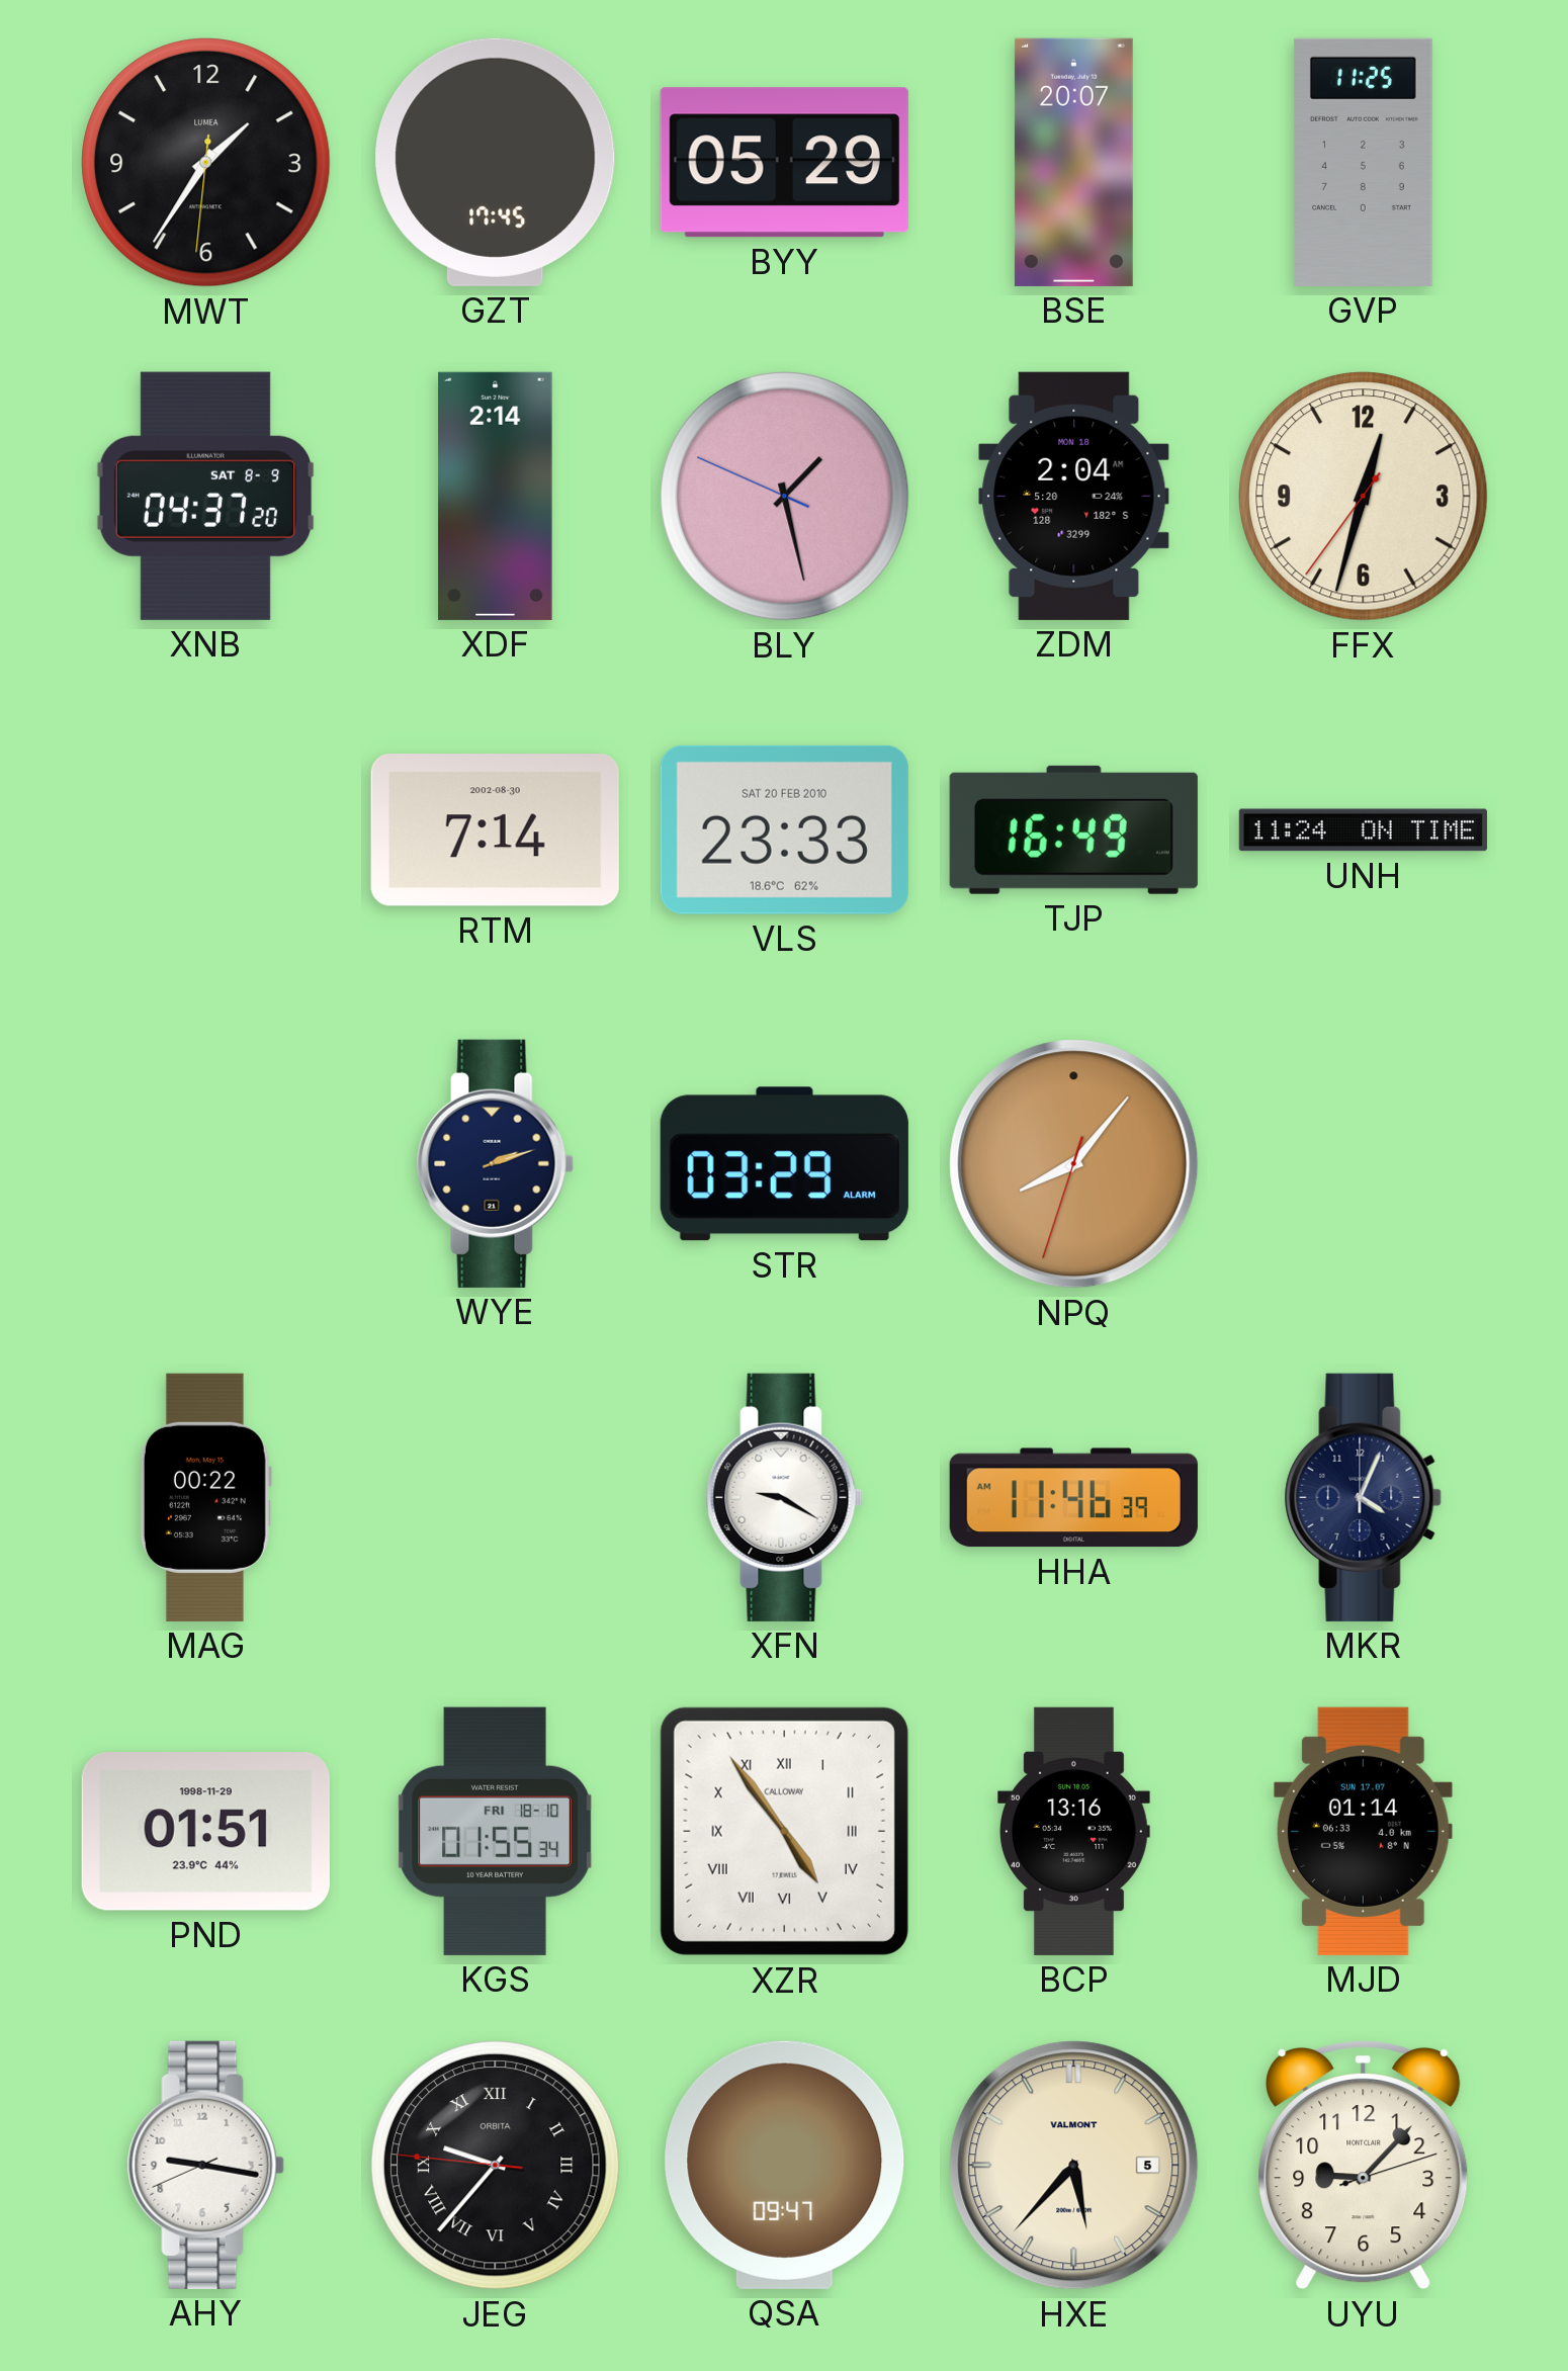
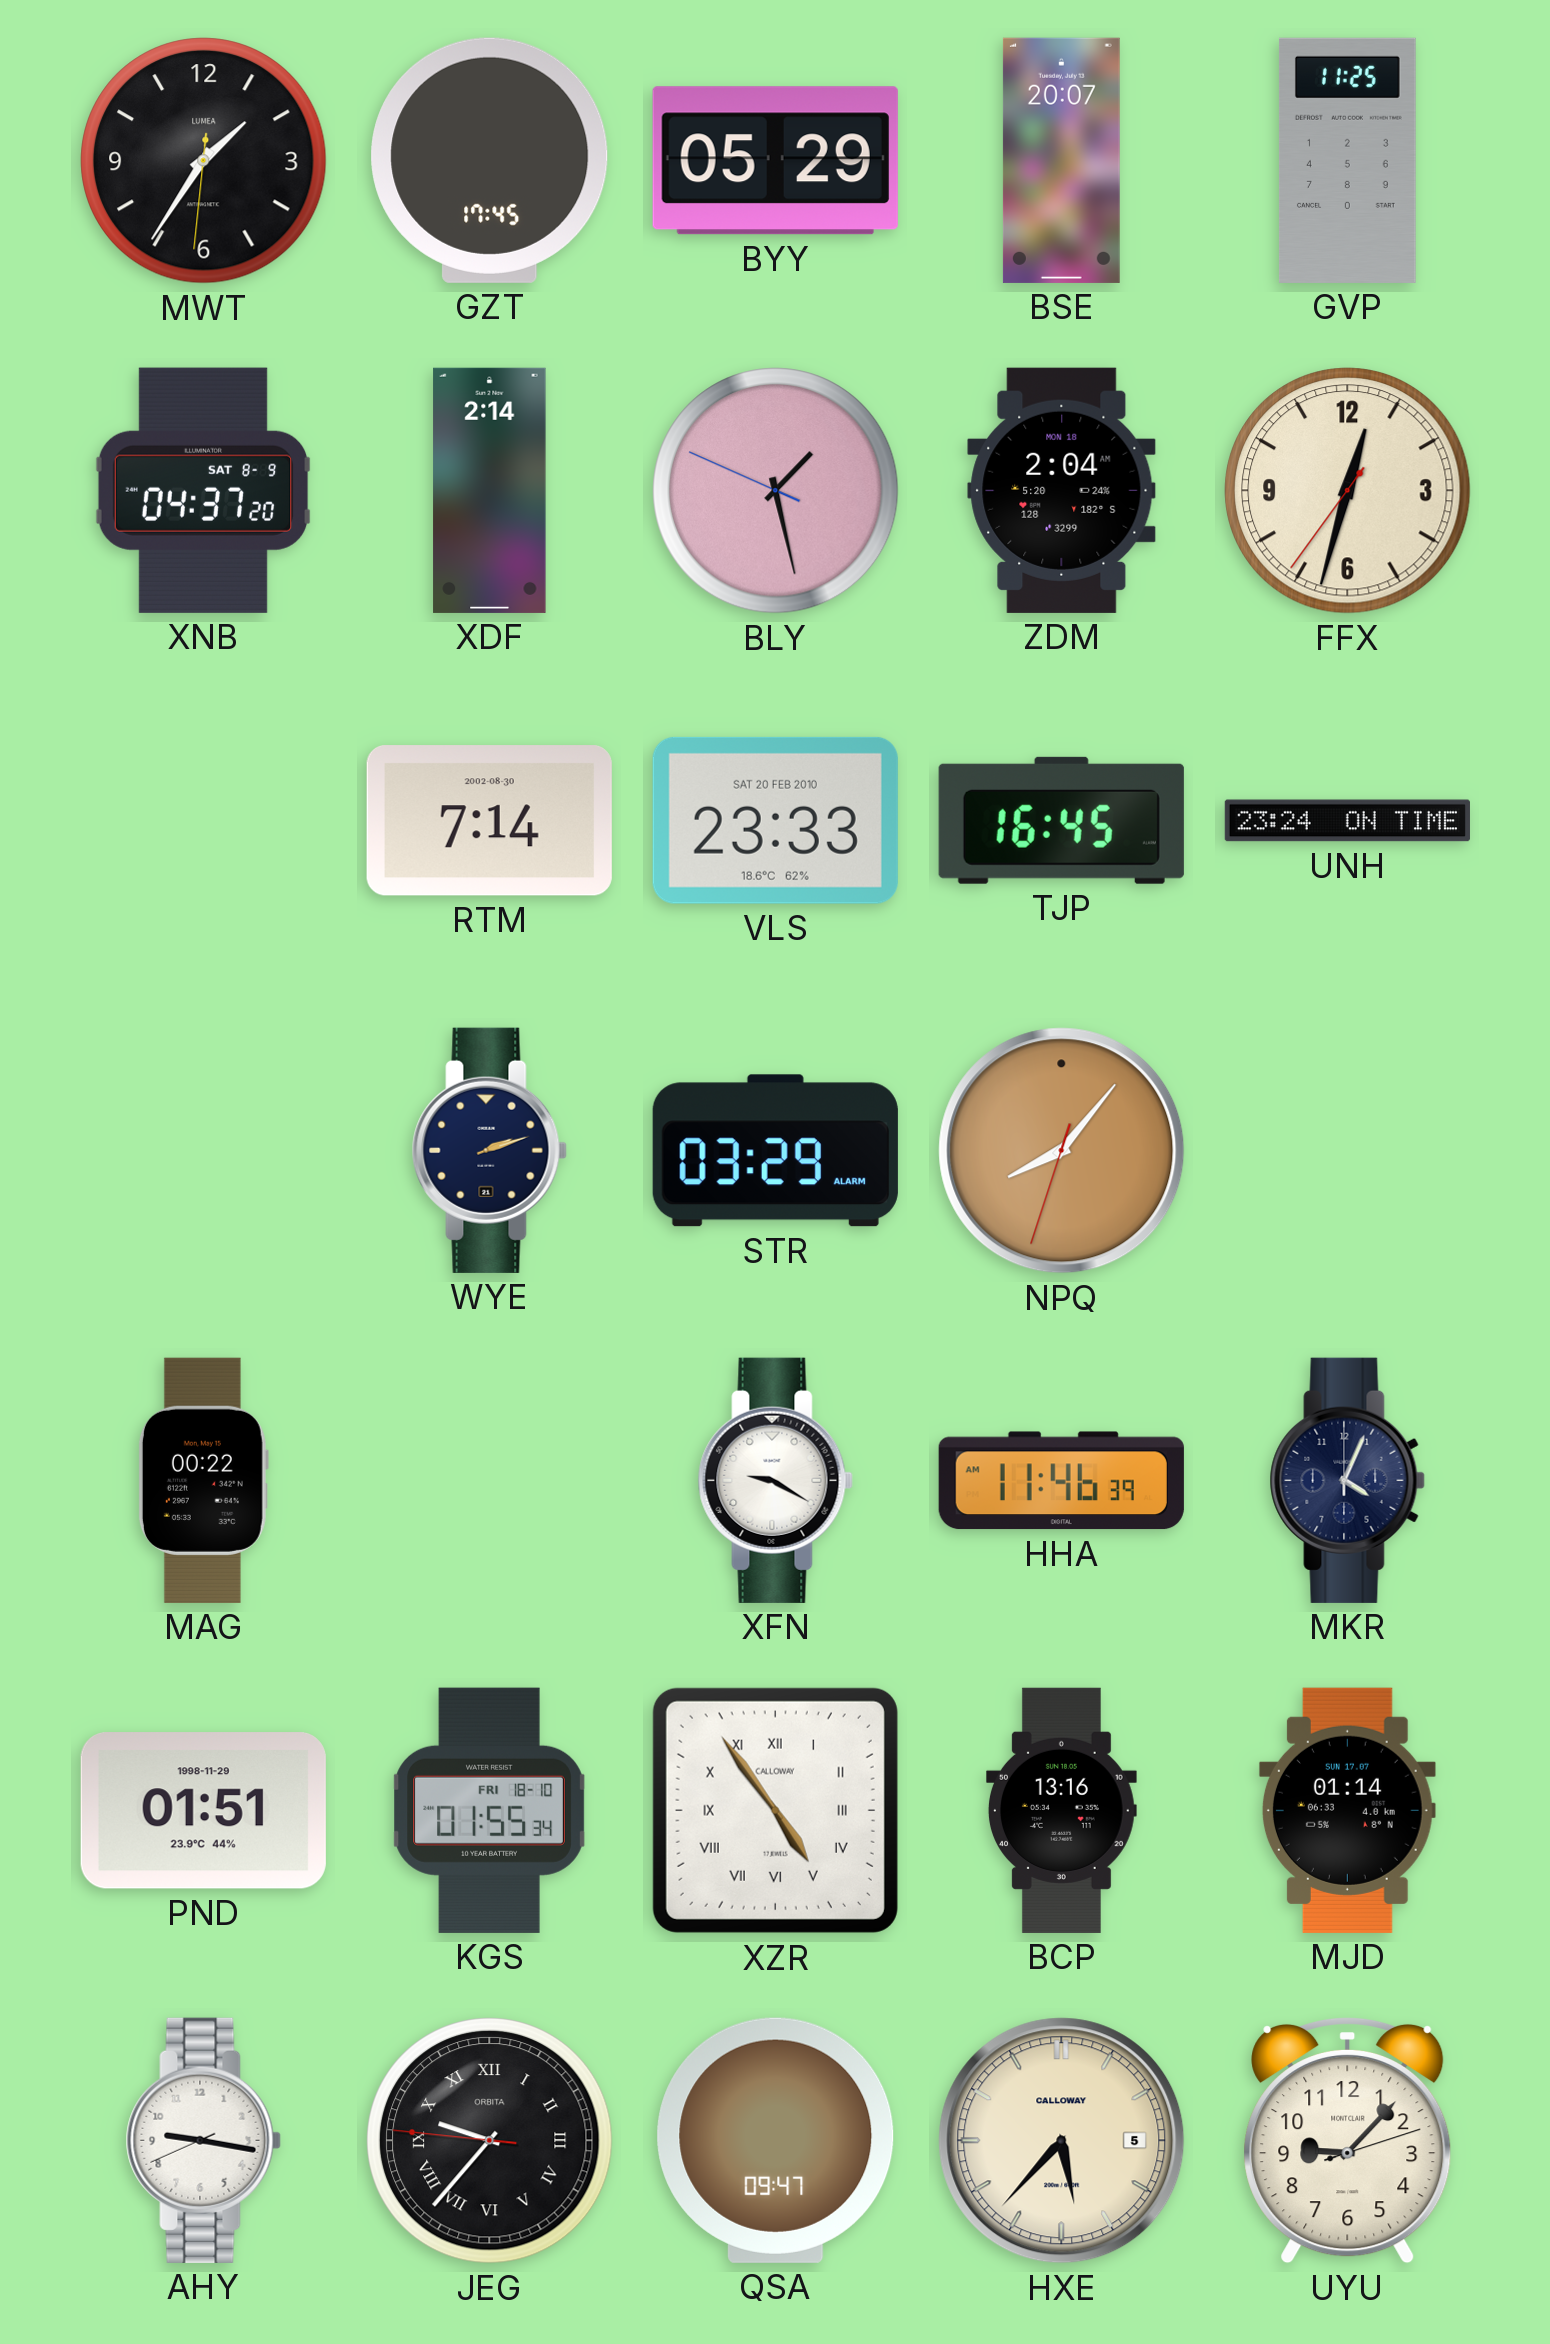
TJP: 16:49 -> 16:45 (1061, 820)
UNH: 11:24 -> 23:24 (1347, 821)
HXE brand: VALMONT -> CALLOWAY (1062, 2141)
